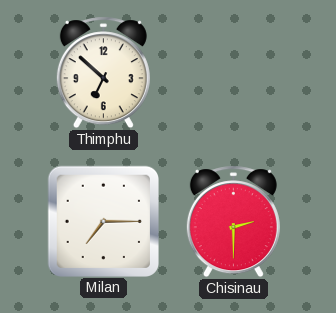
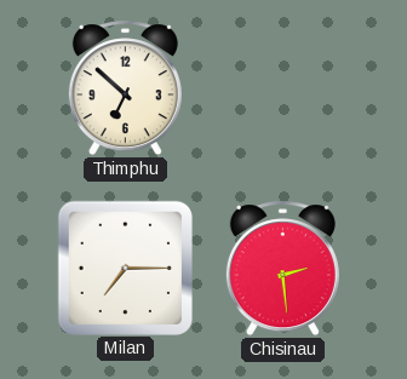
Chisinau: 2:30 -> 2:29 (282, 269)
